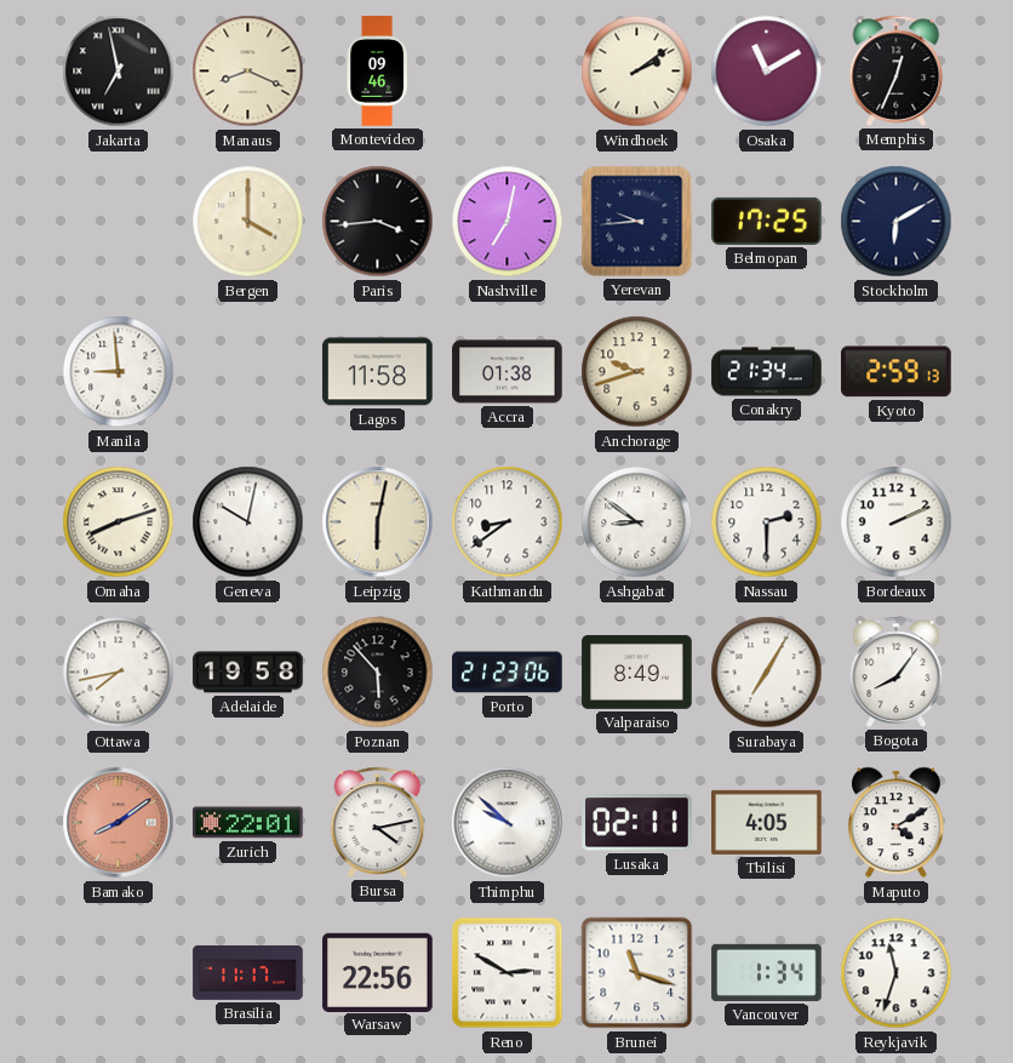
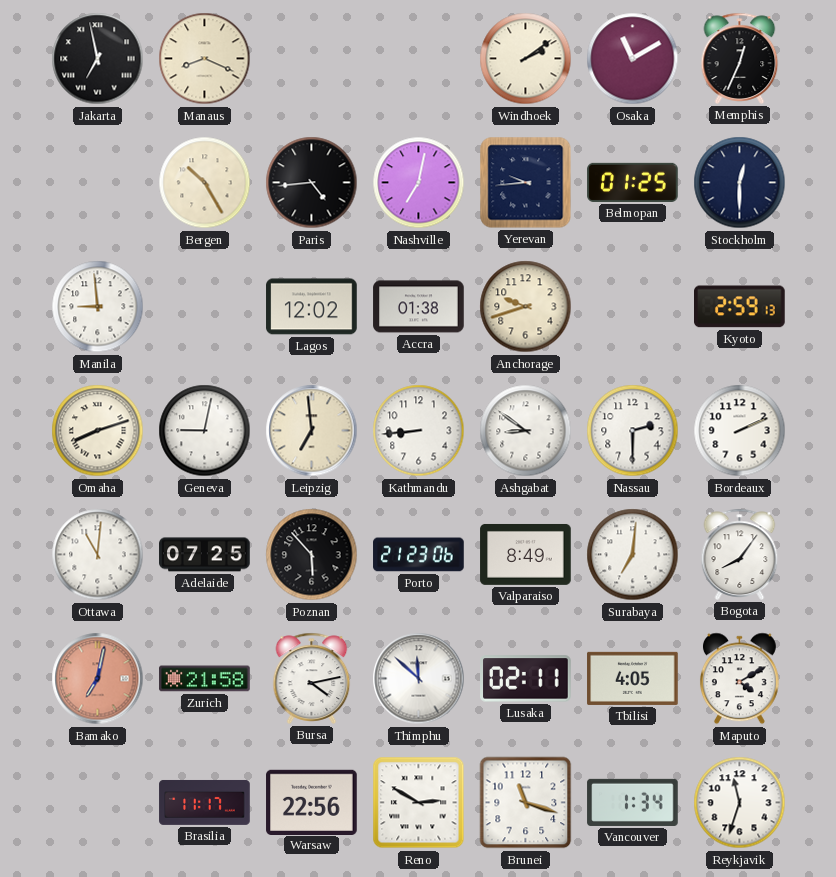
Montevideo: 09:46 -> none (377, 72)
Bergen: 4:00 -> 10:25 (205, 183)
Paris: 3:44 -> 4:44 (312, 183)
Belmopan: 17:25 -> 01:25 (633, 182)
Stockholm: 6:10 -> 12:30 (740, 183)
Lagos: 11:58 -> 12:02 (312, 307)
Conakry: 21:34 -> none (767, 372)
Geneva: 10:02 -> 9:02 (205, 431)
Leipzig: 6:02 -> 6:59 (312, 431)
Kathmandu: 8:39 -> 8:44 (419, 431)
Ottawa: 7:43 -> 11:01 (98, 555)
Adelaide: 19:58 -> 07:25 (205, 555)
Surabaya: 7:05 -> 7:01 (633, 555)
Bamako: 8:09 -> 7:02 (98, 679)
Zurich: 22:01 -> 21:58 (205, 679)
Thimphu: 9:52 -> 11:52 (419, 679)
